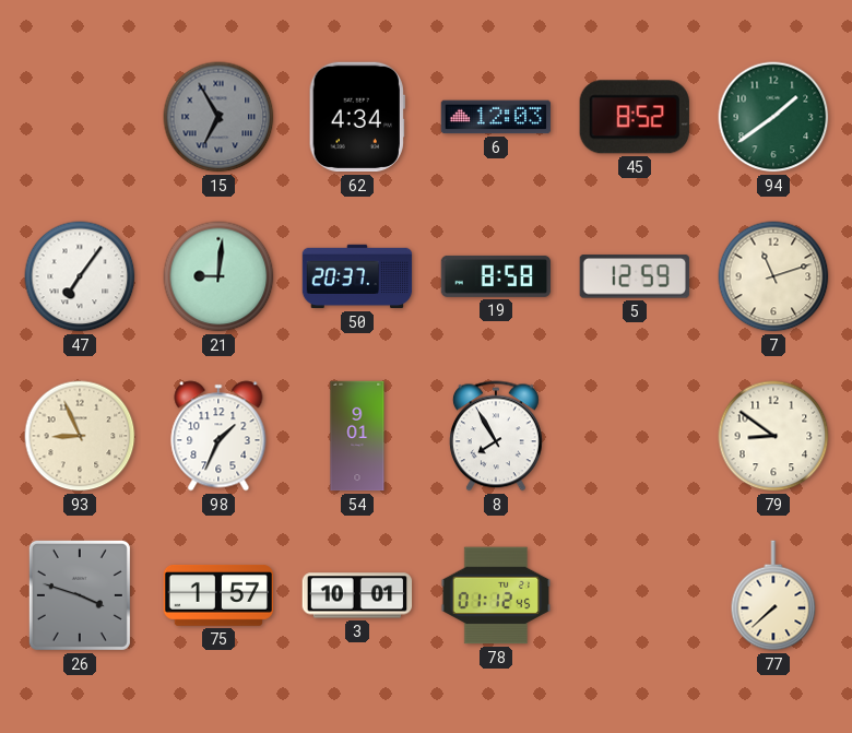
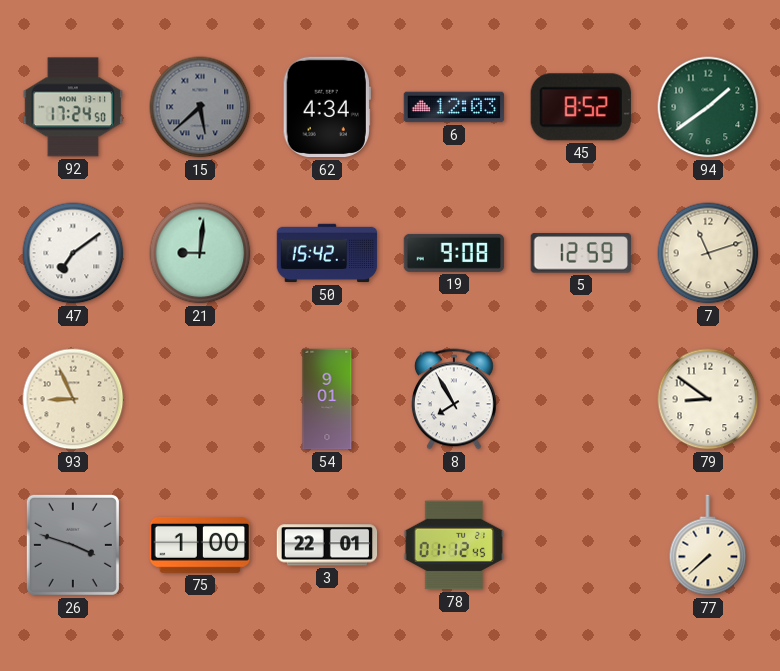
92: none -> 17:24 (72, 107)
15: 6:55 -> 5:38 (200, 107)
47: 7:06 -> 7:09 (73, 253)
50: 20:37 -> 15:42 (327, 253)
19: 8:58 -> 9:08 (454, 253)
98: 1:34 -> none (218, 436)
75: 1:57 -> 1:00 (200, 545)
3: 10:01 -> 22:01 (327, 545)
